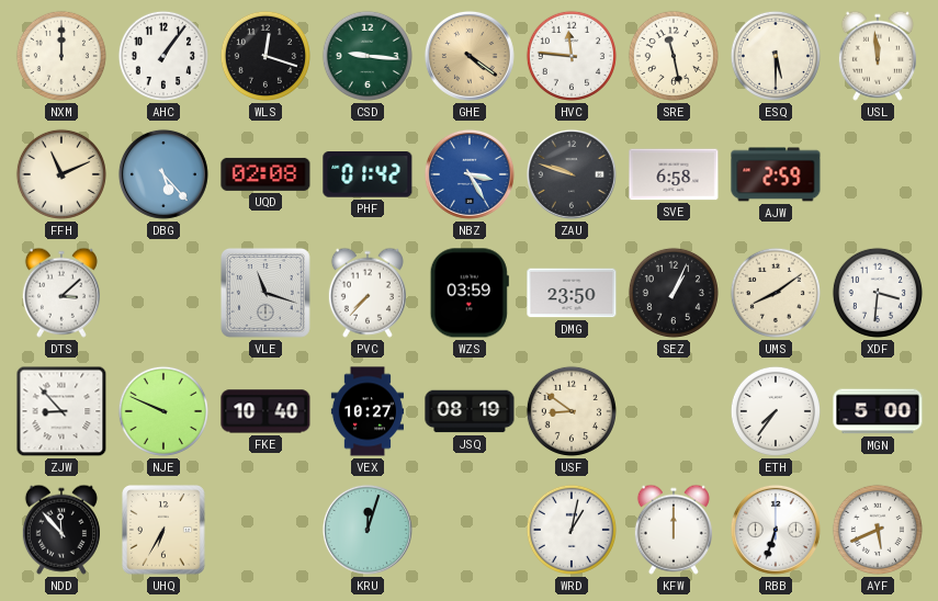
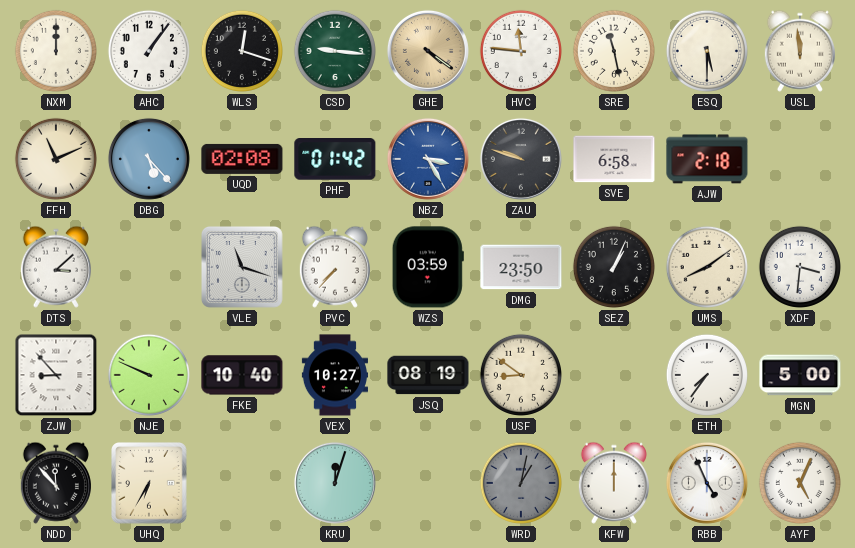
AJW: 2:59 -> 2:18 (707, 159)
WRD dial: white -> grey (521, 483)
RBB: 6:33 -> 4:56 (707, 483)
AYF: 5:41 -> 5:04 (800, 483)
